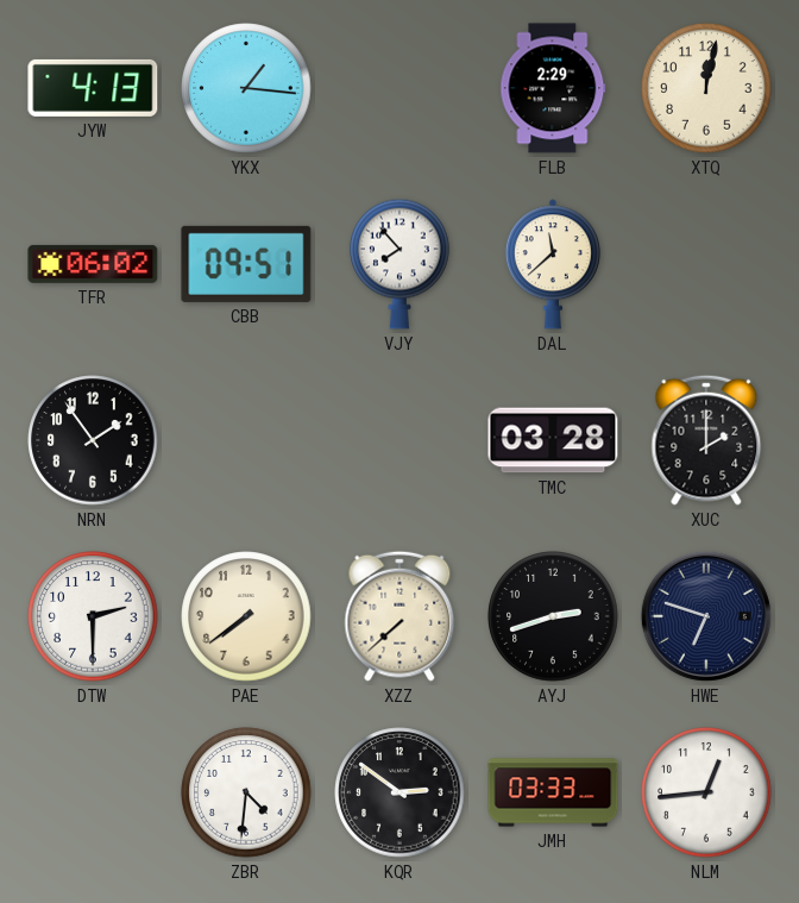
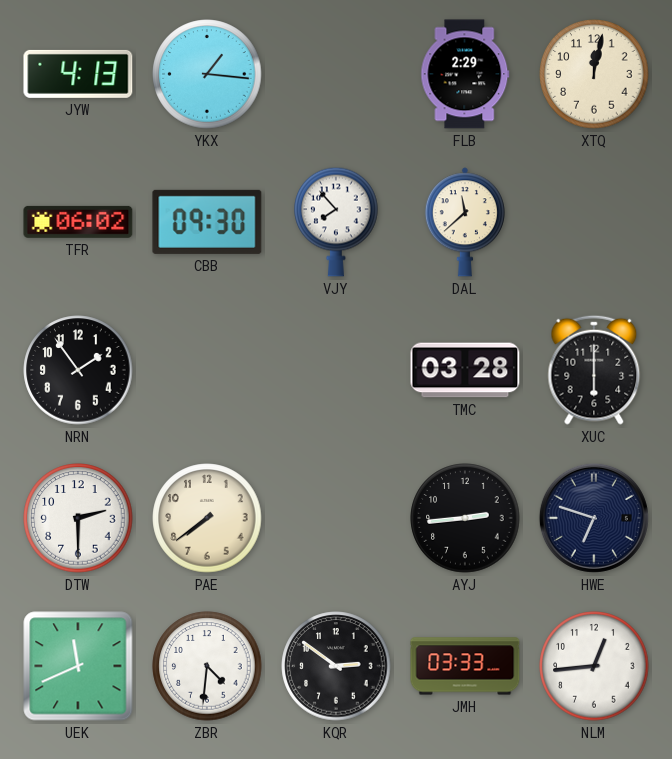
CBB: 09:51 -> 09:30 (207, 222)
XUC: 2:00 -> 6:00 (594, 370)
XZZ: 7:38 -> none (400, 616)
AYJ: 2:42 -> 2:44 (465, 518)
UEK: none -> 11:41 (78, 666)
